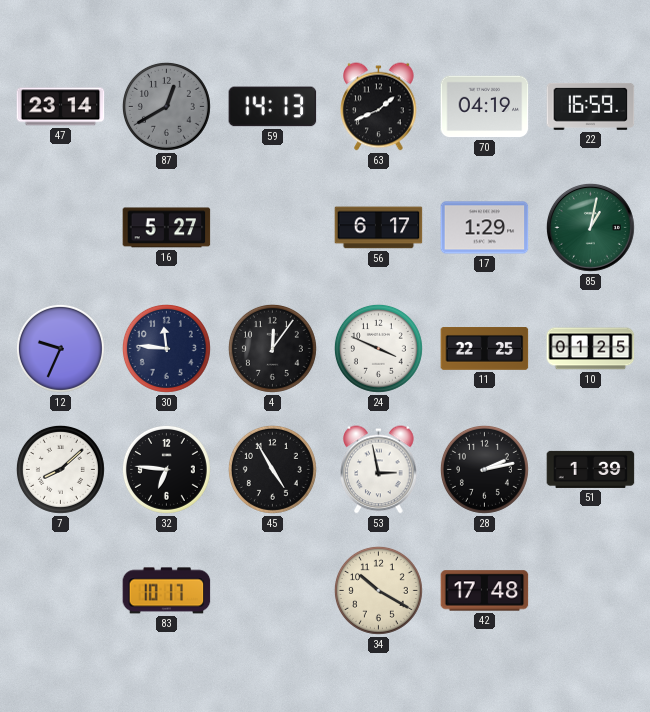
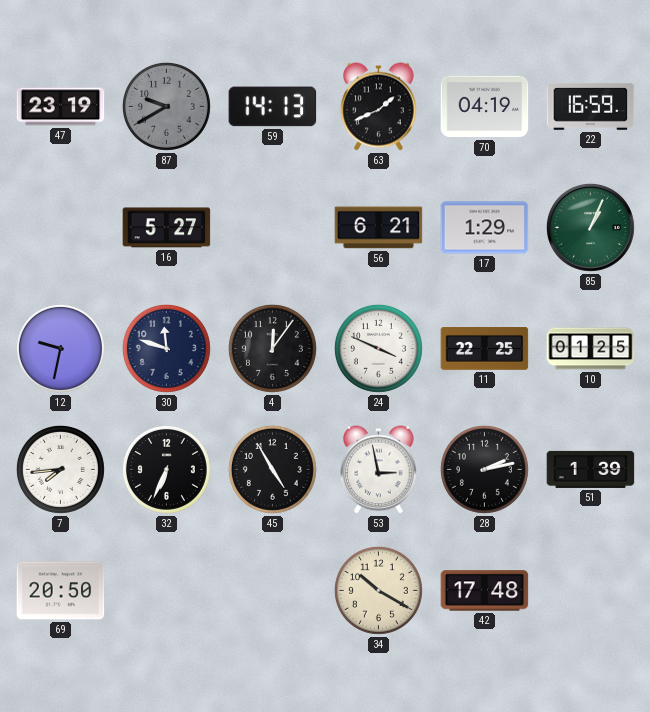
47: 23:14 -> 23:19 (61, 107)
87: 12:40 -> 9:40 (166, 106)
56: 6:17 -> 6:21 (379, 228)
85: 1:02 -> 1:04 (590, 227)
12: 9:34 -> 9:32 (60, 348)
30: 11:46 -> 11:48 (166, 348)
7: 8:08 -> 7:44 (60, 469)
32: 6:46 -> 6:34 (166, 469)
69: none -> 20:50 (61, 591)
83: 10:17 -> none (167, 591)
